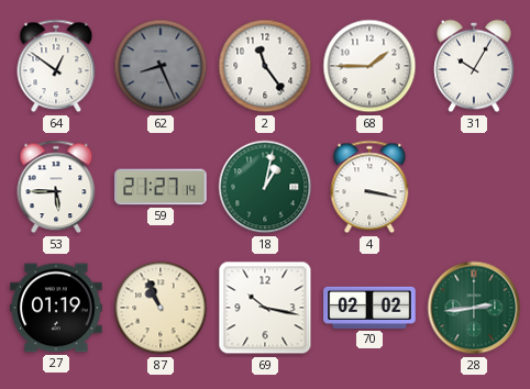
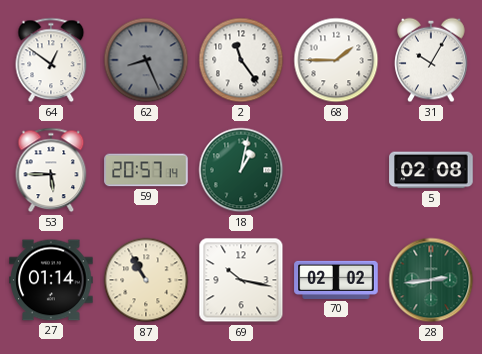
59: 21:27 -> 20:57 (146, 170)
4: 3:17 -> none (369, 187)
5: none -> 02:08 (431, 170)
27: 01:19 -> 01:14 (51, 280)
87: 10:56 -> 10:55 (146, 280)
